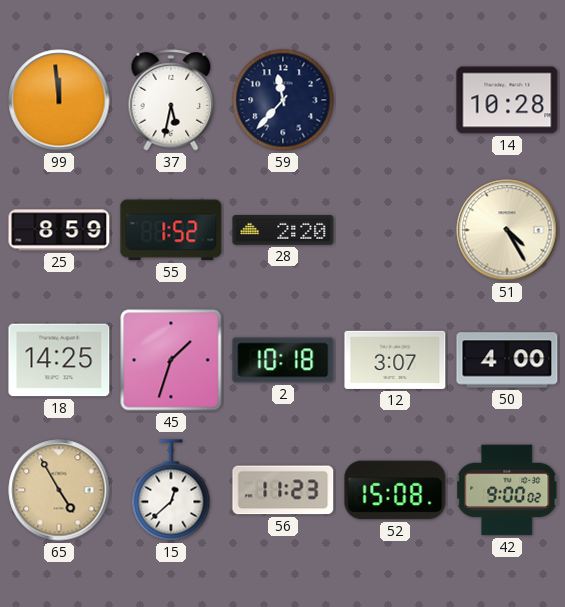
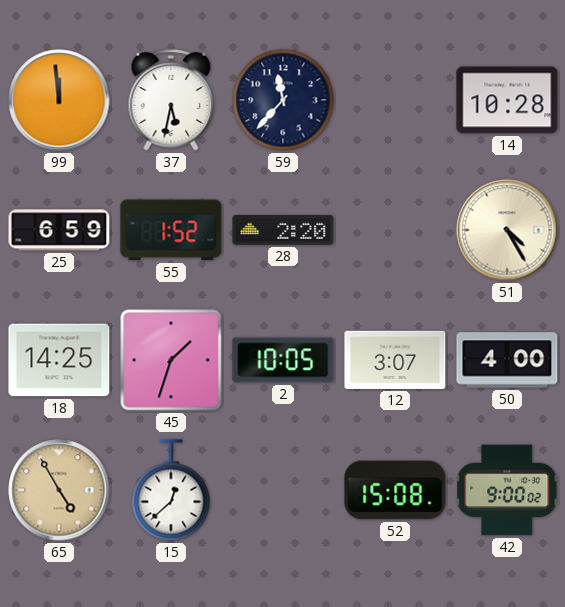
25: 8:59 -> 6:59 (59, 230)
2: 10:18 -> 10:05 (283, 360)
56: 11:23 -> none (283, 490)
